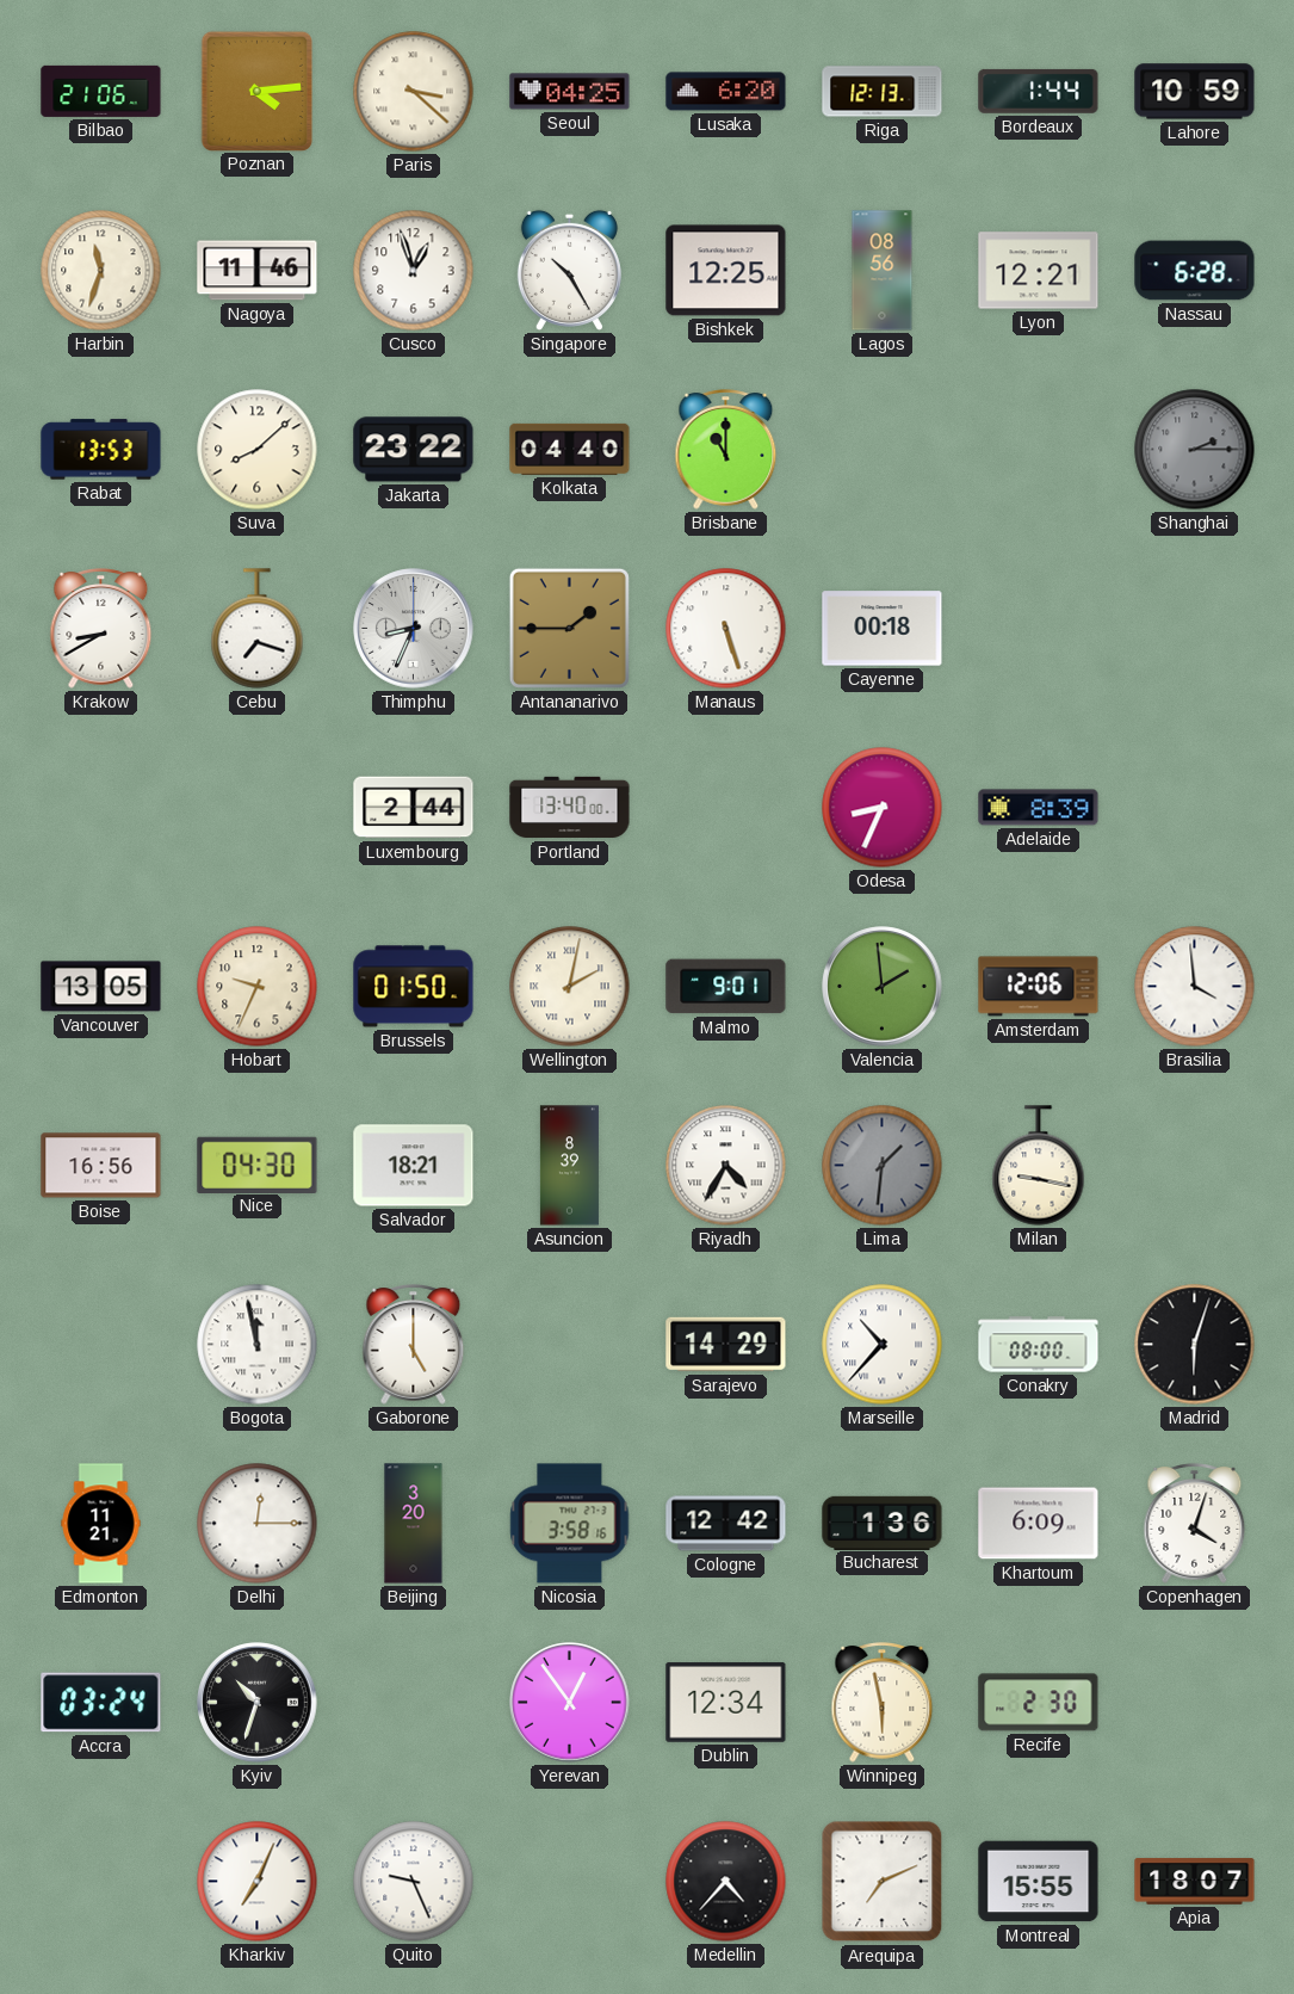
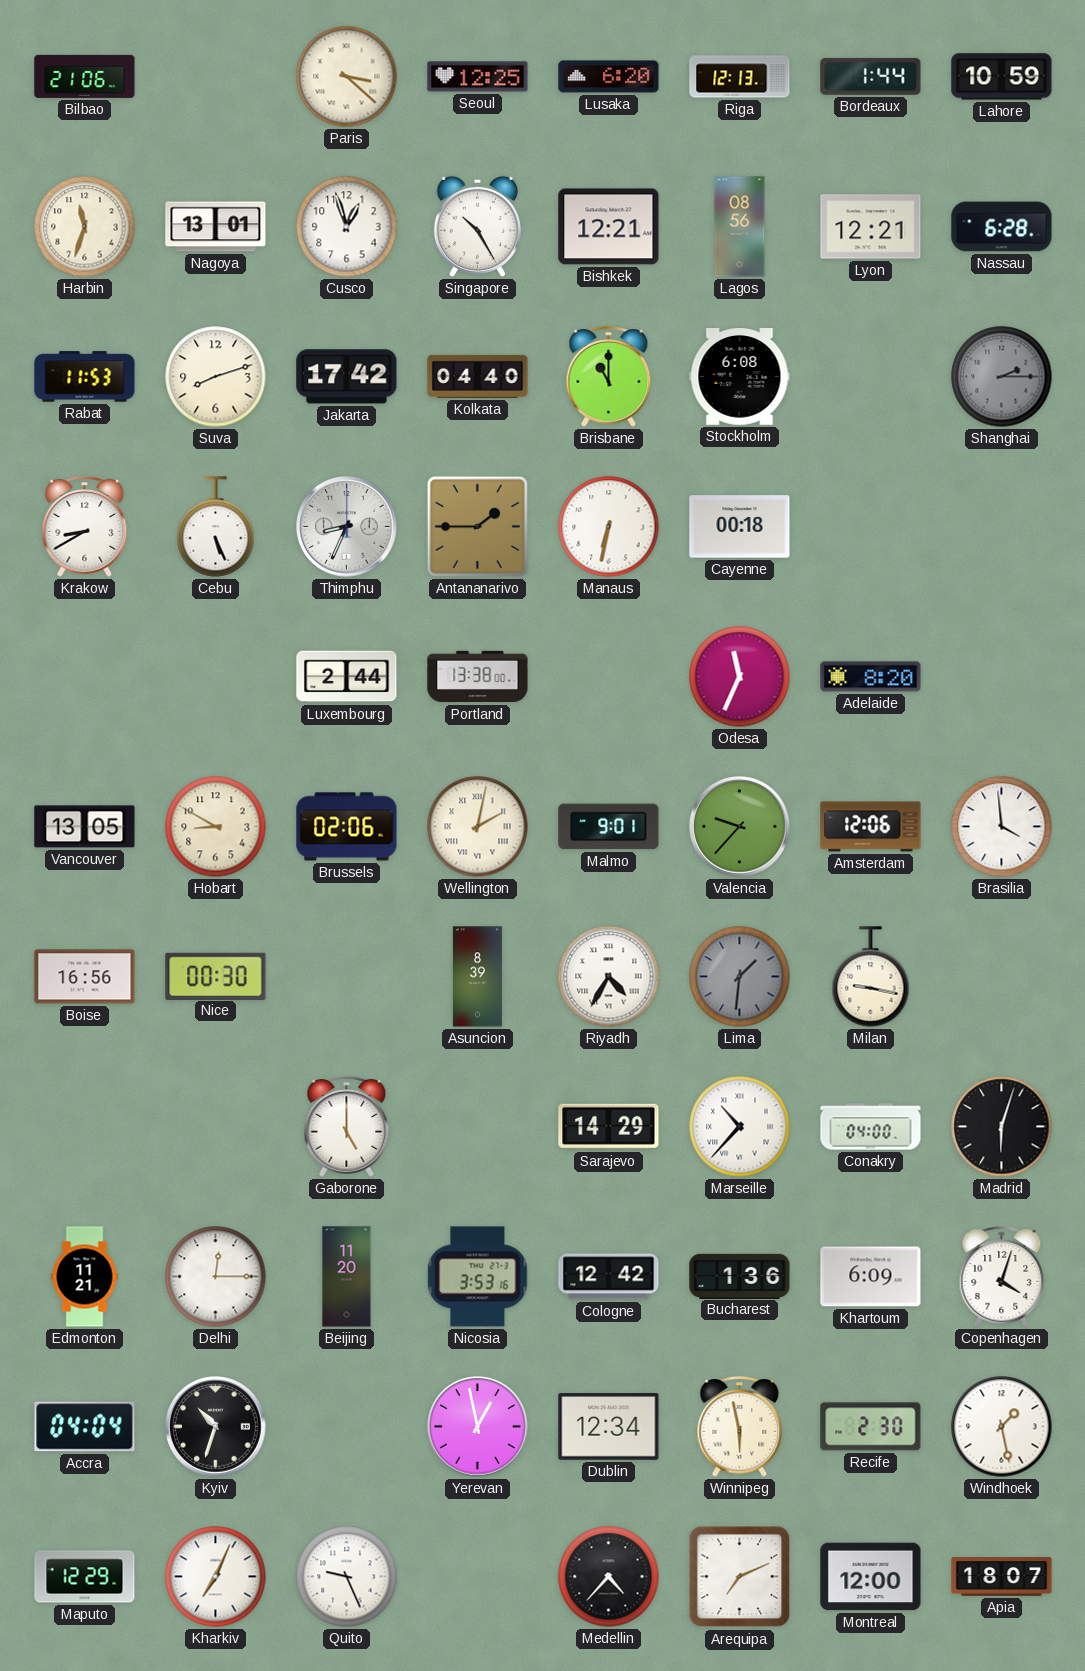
Poznan: 4:14 -> none (256, 91)
Seoul: 04:25 -> 12:25 (478, 77)
Nagoya: 11:46 -> 13:01 (216, 227)
Bishkek: 12:25 -> 12:21 (609, 227)
Rabat: 13:53 -> 11:53 (85, 377)
Suva: 8:08 -> 8:12 (216, 377)
Jakarta: 23:22 -> 17:42 (347, 377)
Stockholm: none -> 6:08 (740, 377)
Cebu: 7:18 -> 5:26 (216, 527)
Manaus: 5:27 -> 6:32 (609, 527)
Portland: 13:40 -> 13:38 (478, 677)
Odesa: 8:34 -> 11:34 (740, 677)
Adelaide: 8:39 -> 8:20 (871, 677)
Hobart: 9:34 -> 8:50 (216, 827)
Brussels: 01:50 -> 02:06 (347, 827)
Valencia: 1:59 -> 9:37 (740, 827)
Nice: 04:30 -> 00:30 (216, 976)
Salvador: 18:21 -> none (414, 1166)
Bogota: 11:58 -> none (258, 1345)
Conakry: 08:00 -> 04:00 (871, 1127)
Beijing: 3:20 -> 11:20 (347, 1277)
Nicosia: 3:58 -> 3:53 (478, 1277)
Accra: 03:24 -> 04:04 (85, 1427)
Yerevan: 12:54 -> 12:58 (478, 1427)
Windhoek: none -> 1:28 (1002, 1427)
Maputo: none -> 12:29 (85, 1577)
Montreal: 15:55 -> 12:00 (871, 1577)
